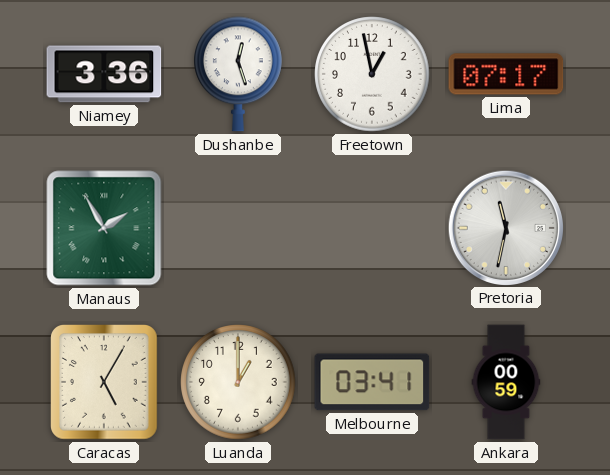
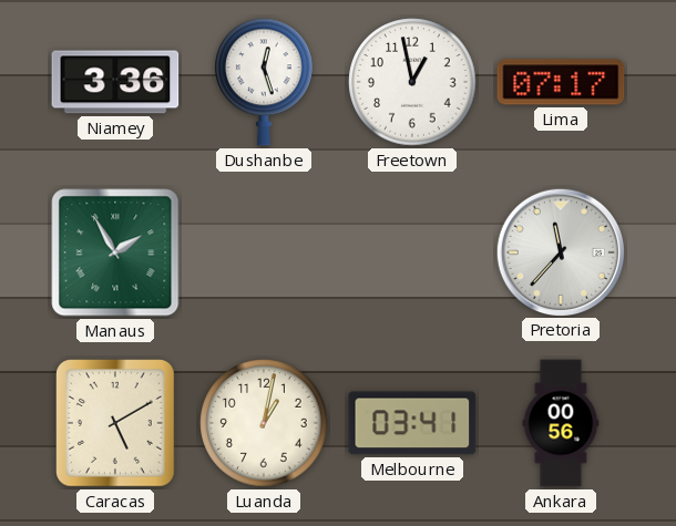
Pretoria: 11:32 -> 11:37 (560, 251)
Caracas: 5:05 -> 5:10 (116, 424)
Luanda: 1:00 -> 1:02 (264, 423)
Ankara: 00:59 -> 00:56 (561, 423)
